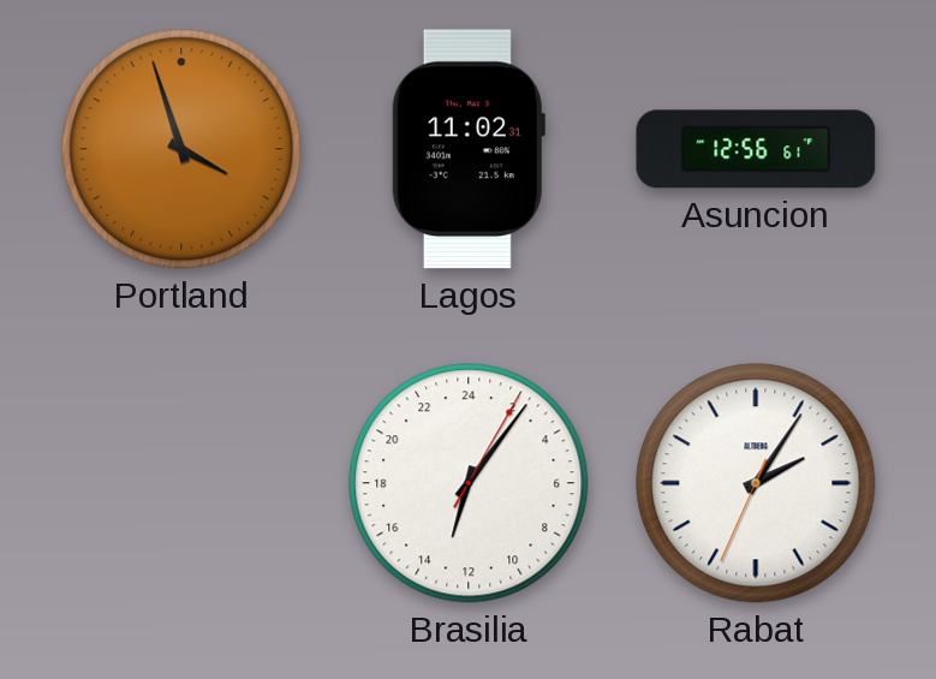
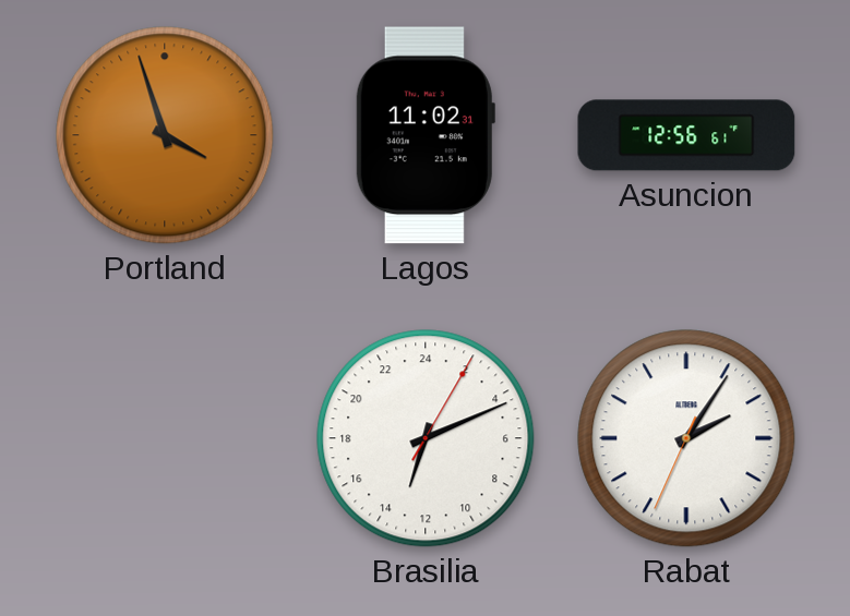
Brasilia: 13:06 -> 13:11 (426, 438)
